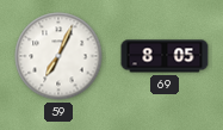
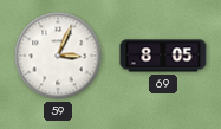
59: 7:04 -> 3:04 (58, 56)
